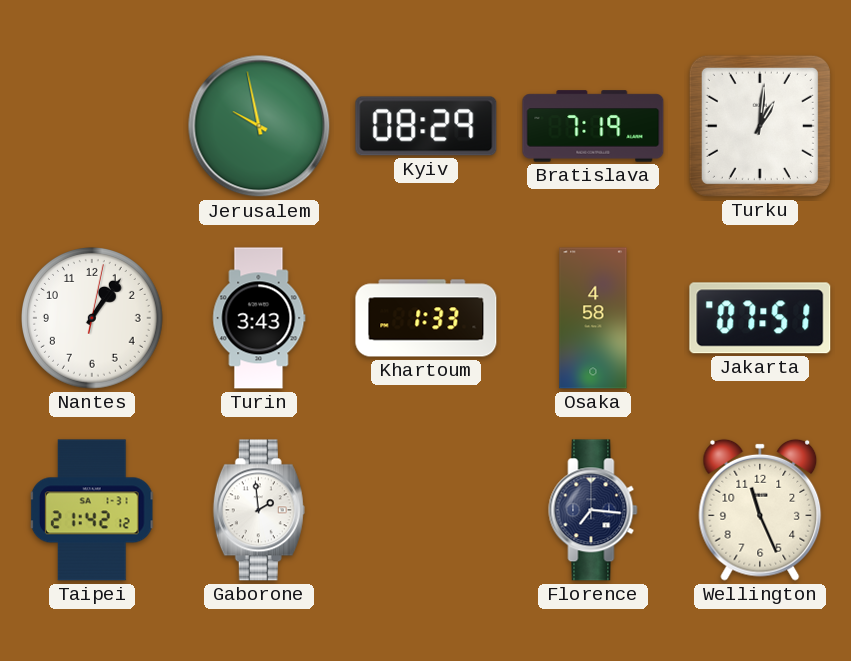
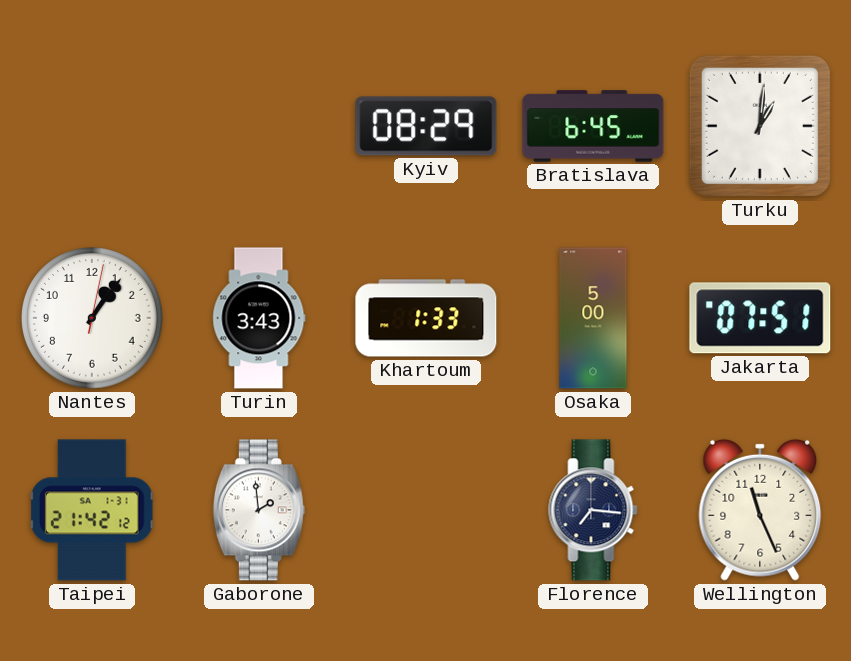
Jerusalem: 9:58 -> none (259, 126)
Bratislava: 7:19 -> 6:45 (593, 126)
Osaka: 4:58 -> 5:00 (593, 318)
